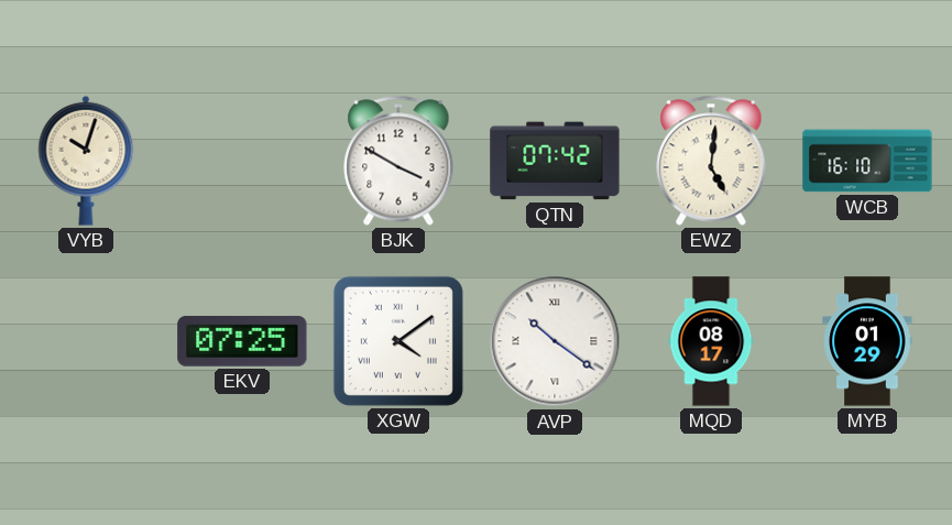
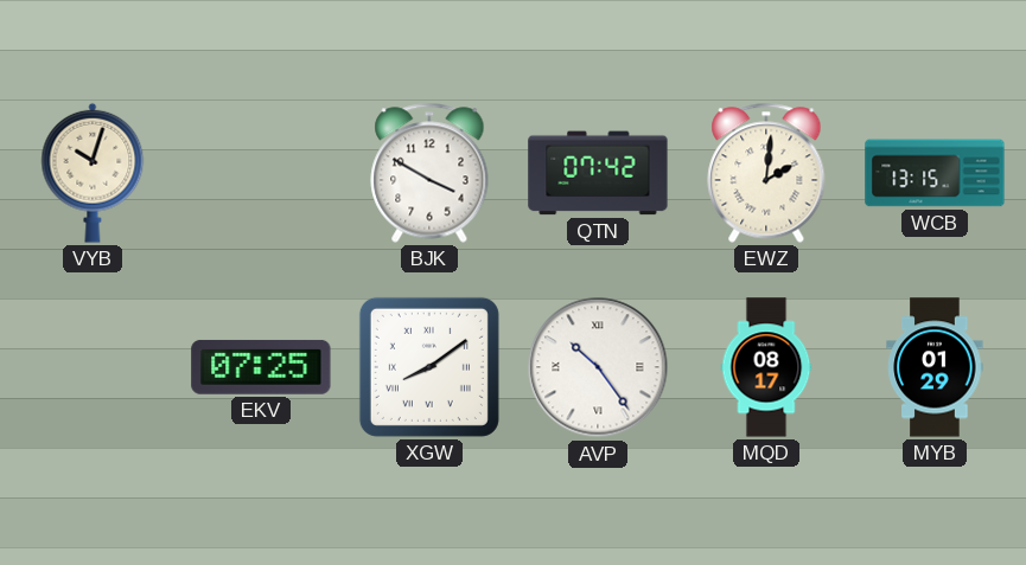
EWZ: 5:01 -> 2:01 (766, 173)
WCB: 16:10 -> 13:15 (935, 173)
XGW: 4:09 -> 8:09 (429, 367)
AVP: 10:21 -> 10:24 (598, 367)
